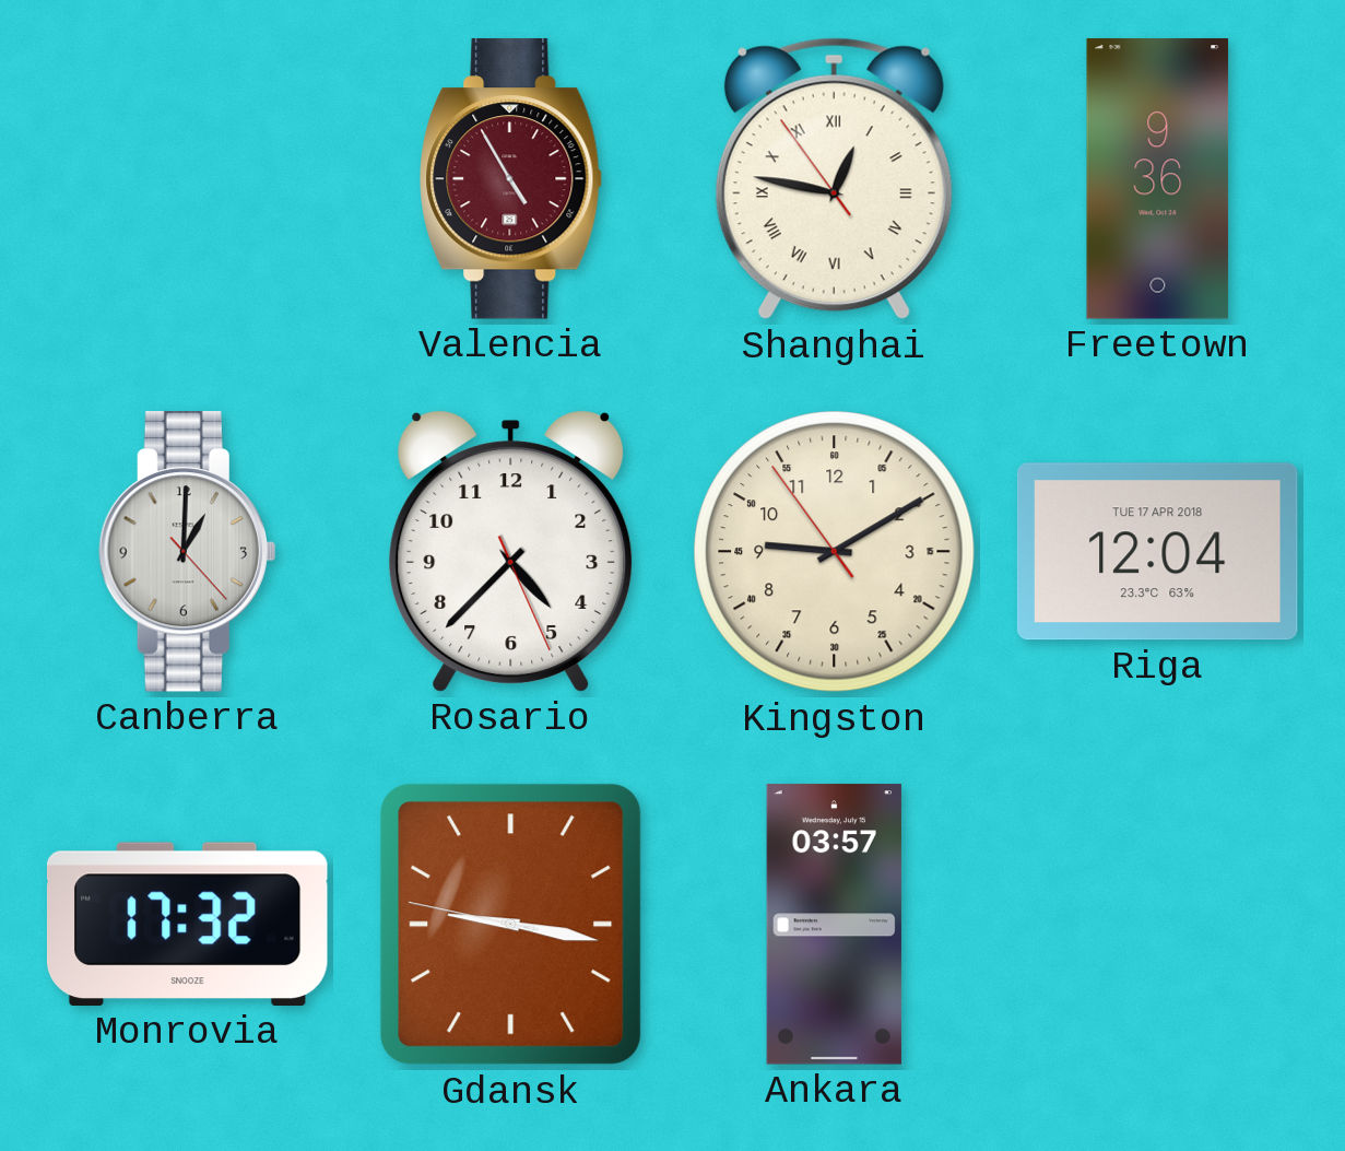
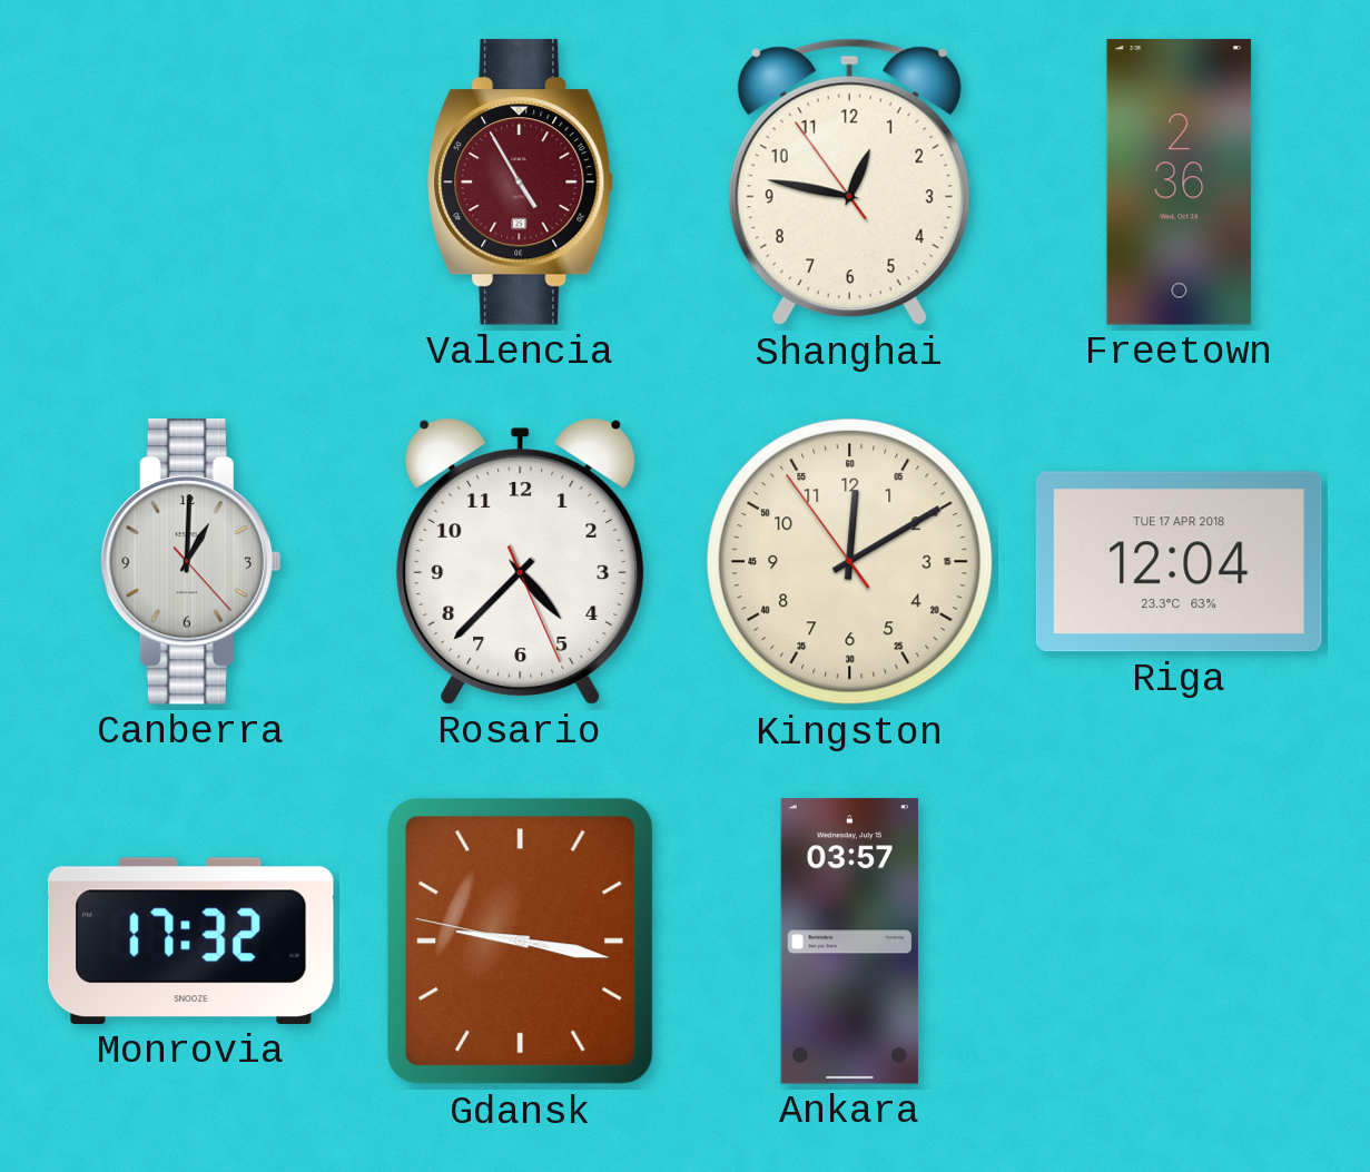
Shanghai numerals: Roman -> Arabic (849, 183)
Freetown: 9:36 -> 2:36 (1180, 183)
Kingston: 9:09 -> 12:09 (850, 562)
